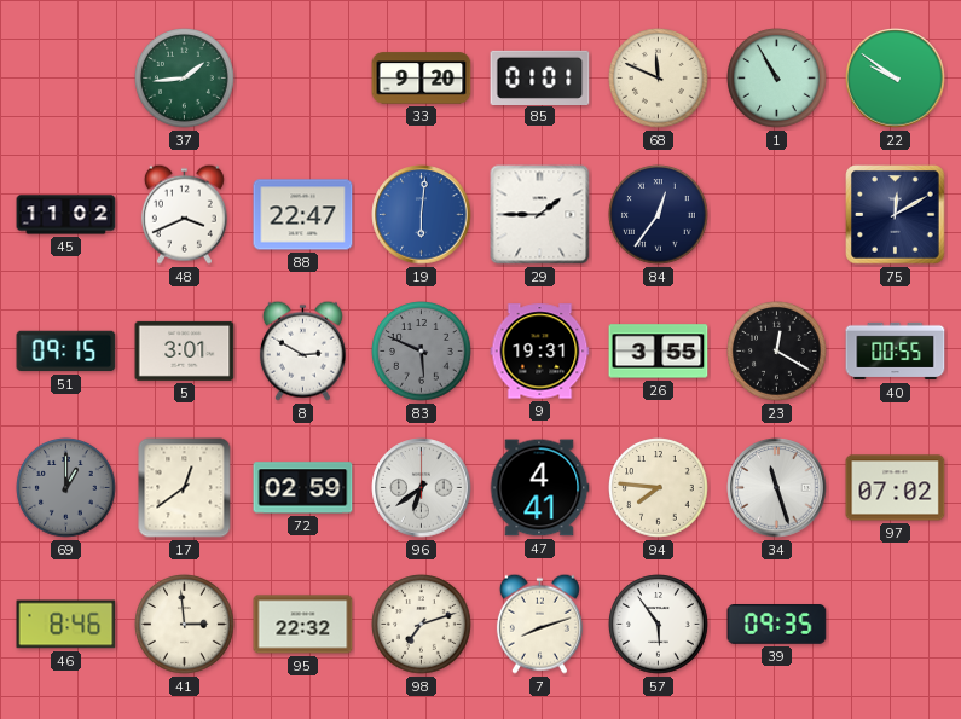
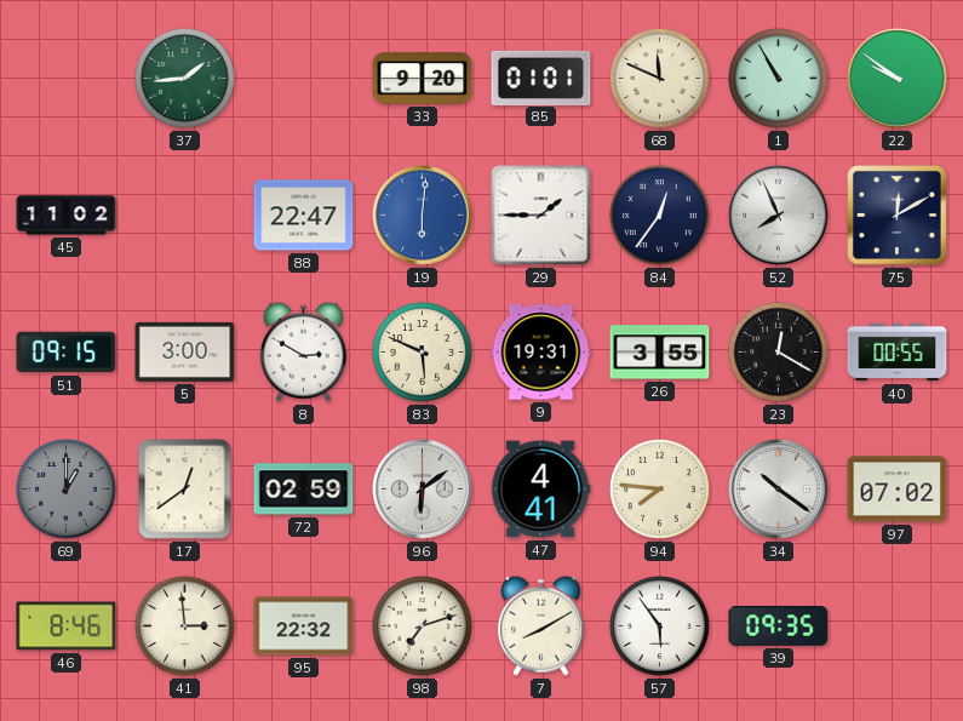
48: 3:41 -> none (184, 214)
52: none -> 7:56 (779, 216)
5: 3:01 -> 3:00 (185, 351)
83 dial: grey -> cream (423, 353)
96: 6:39 -> 6:09 (423, 490)
34: 11:27 -> 10:21 (779, 490)
7: 8:12 -> 8:10 (540, 625)
